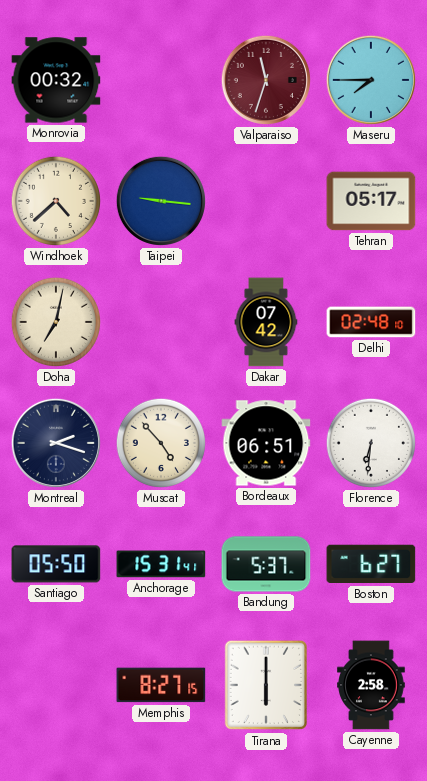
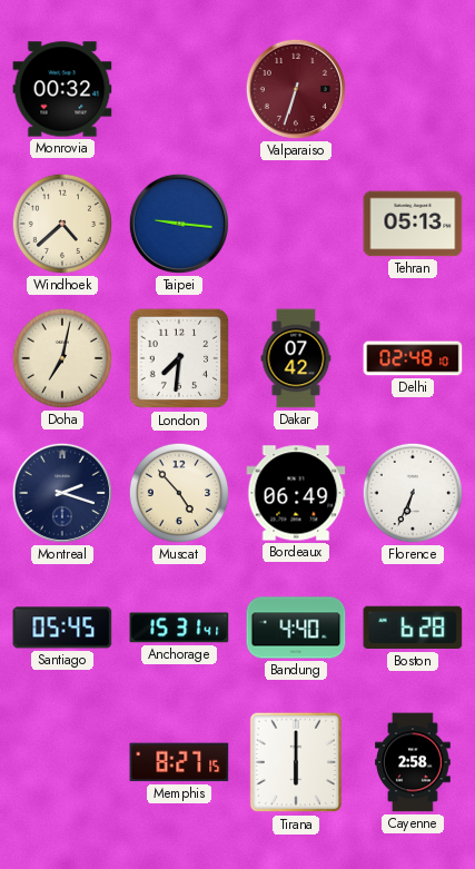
Valparaiso: 11:33 -> 6:33 (296, 89)
Maseru: 7:45 -> none (371, 80)
Tehran: 05:17 -> 05:13 (413, 224)
London: none -> 7:31 (179, 358)
Bordeaux: 06:51 -> 06:49 (296, 493)
Florence: 6:31 -> 6:34 (413, 493)
Santiago: 05:50 -> 05:45 (62, 628)
Bandung: 5:37 -> 4:40 (296, 628)
Boston: 6:27 -> 6:28 (413, 628)
